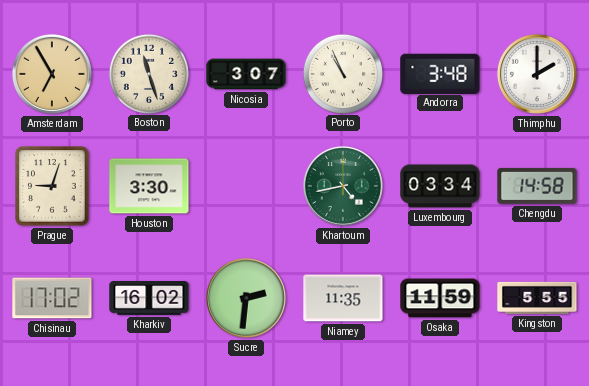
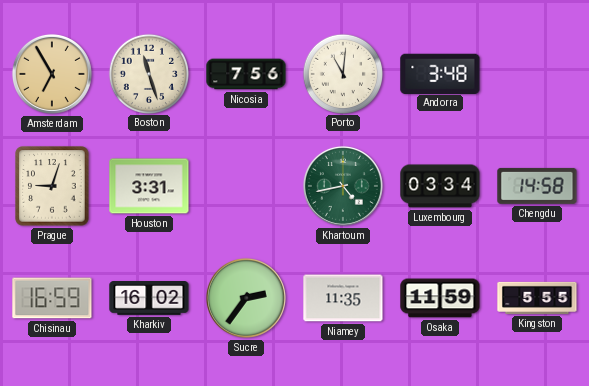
Nicosia: 3:07 -> 7:56 (246, 74)
Porto: 10:56 -> 11:01 (342, 73)
Thimphu: 2:00 -> none (537, 74)
Houston: 3:30 -> 3:31 (149, 186)
Chisinau: 17:02 -> 16:59 (52, 298)
Sucre: 2:31 -> 2:36 (246, 298)
